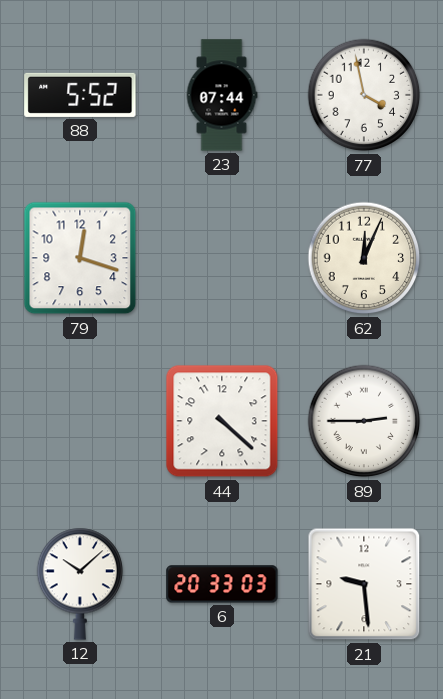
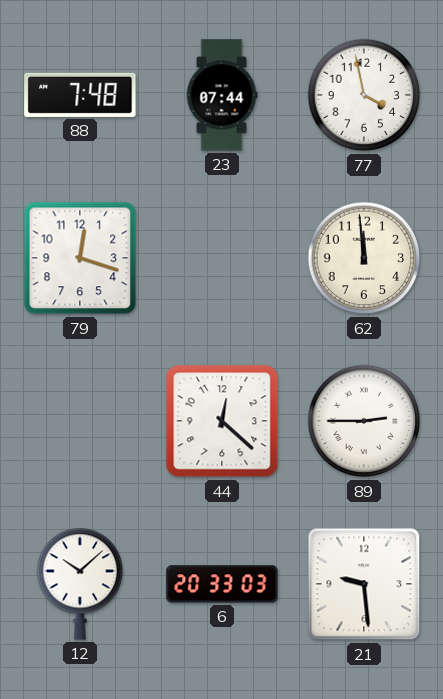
88: 5:52 -> 7:48 (80, 95)
62: 12:04 -> 11:59 (364, 258)
44: 4:22 -> 12:22 (222, 421)
